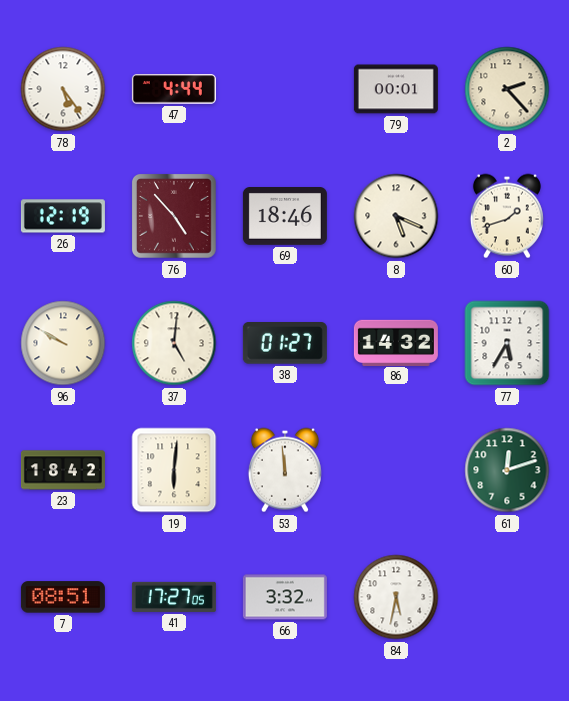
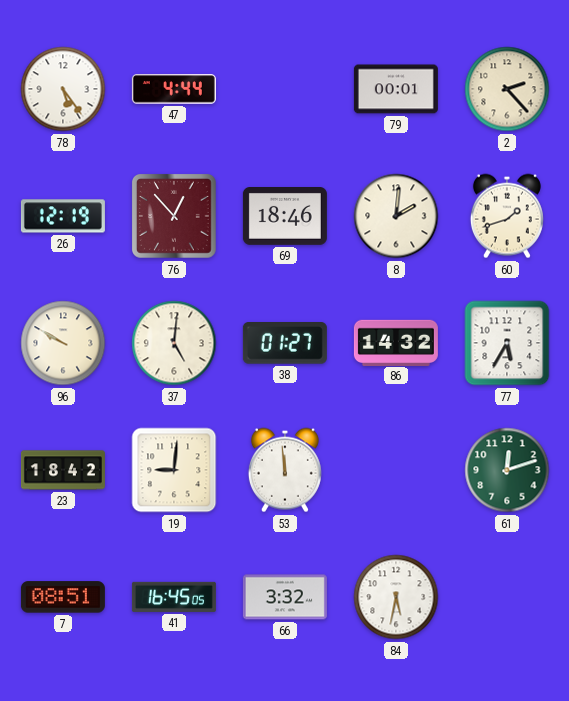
76: 4:53 -> 12:53 (175, 217)
8: 5:19 -> 2:01 (396, 216)
19: 6:01 -> 9:01 (174, 470)
41: 17:27 -> 16:45 (174, 597)
